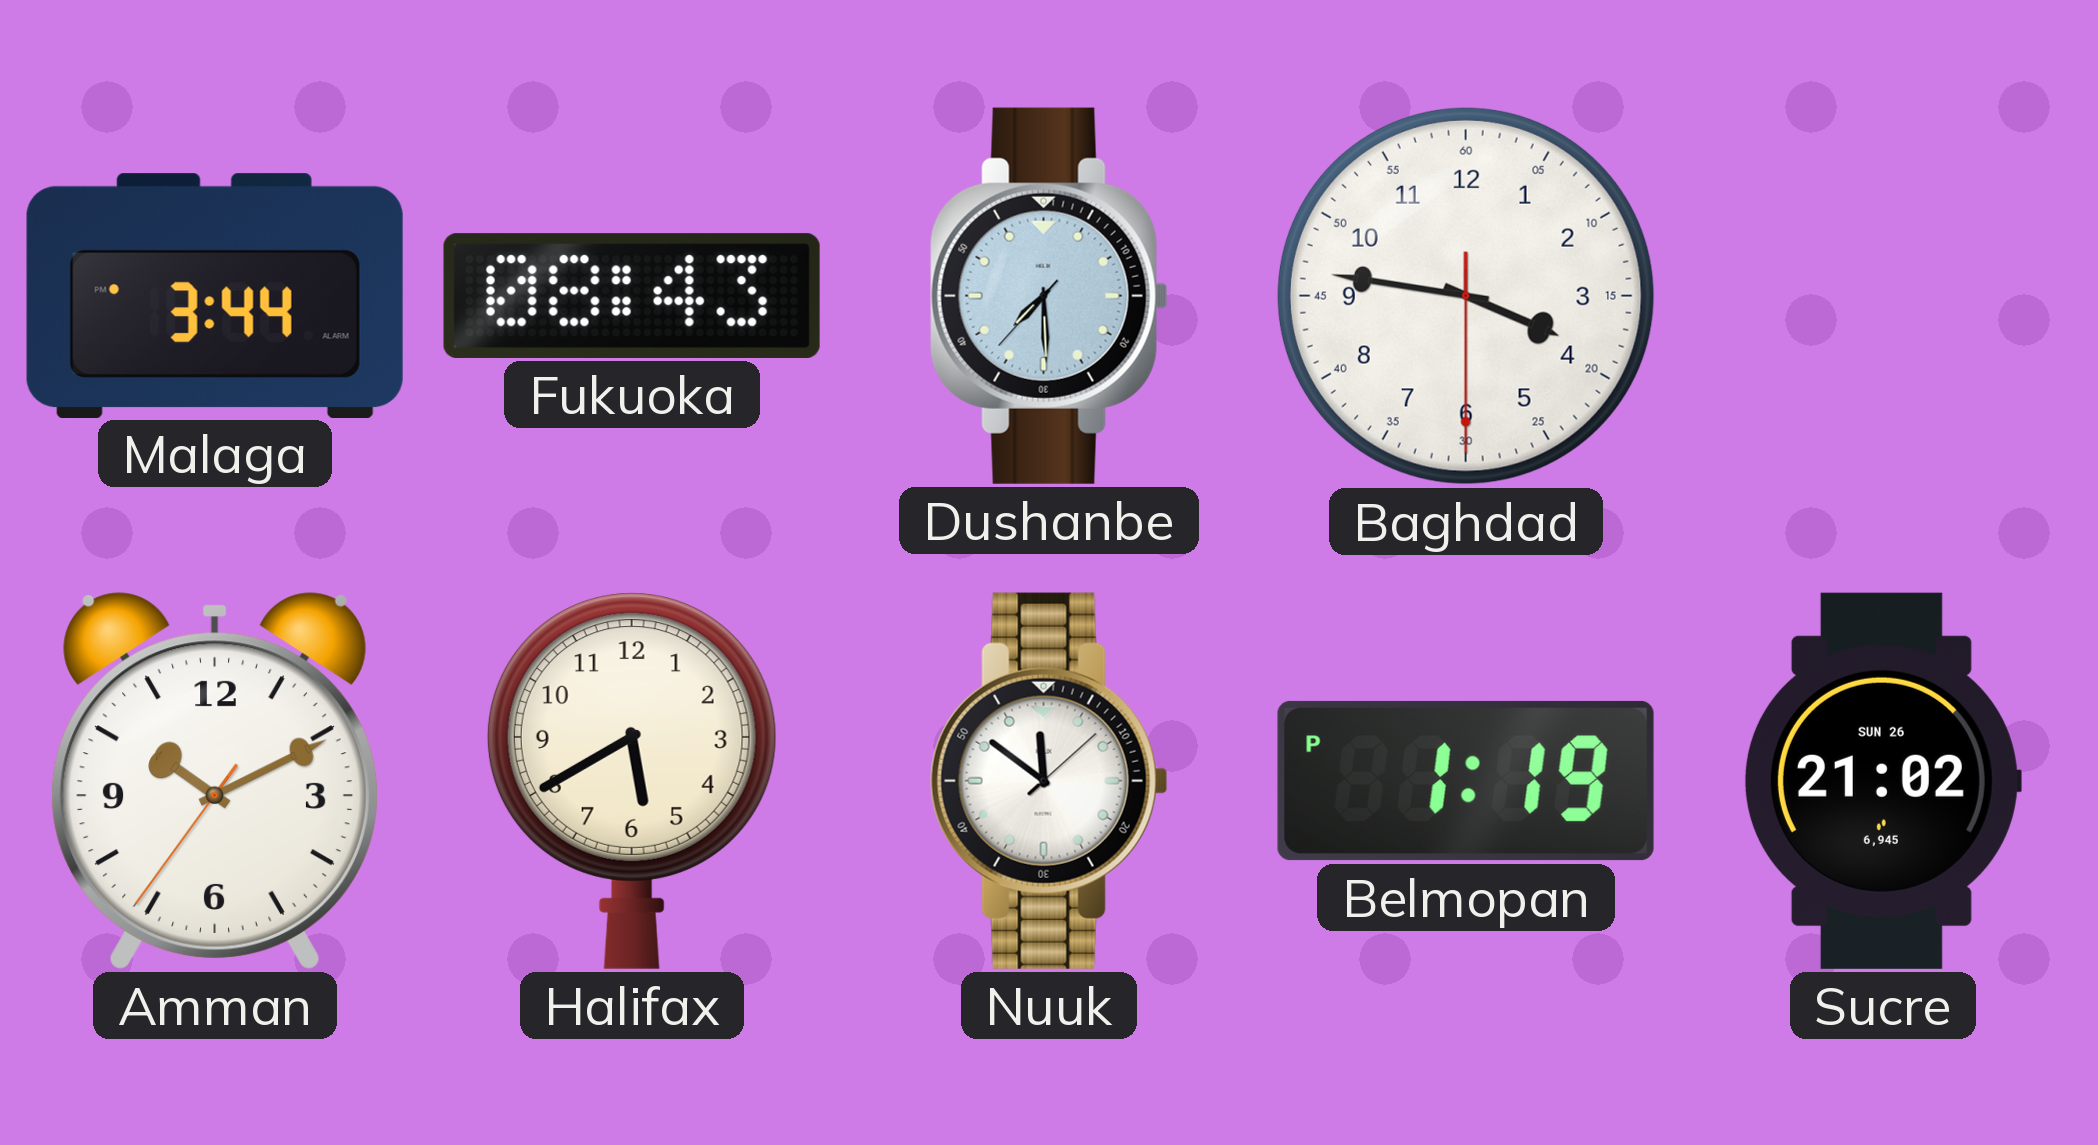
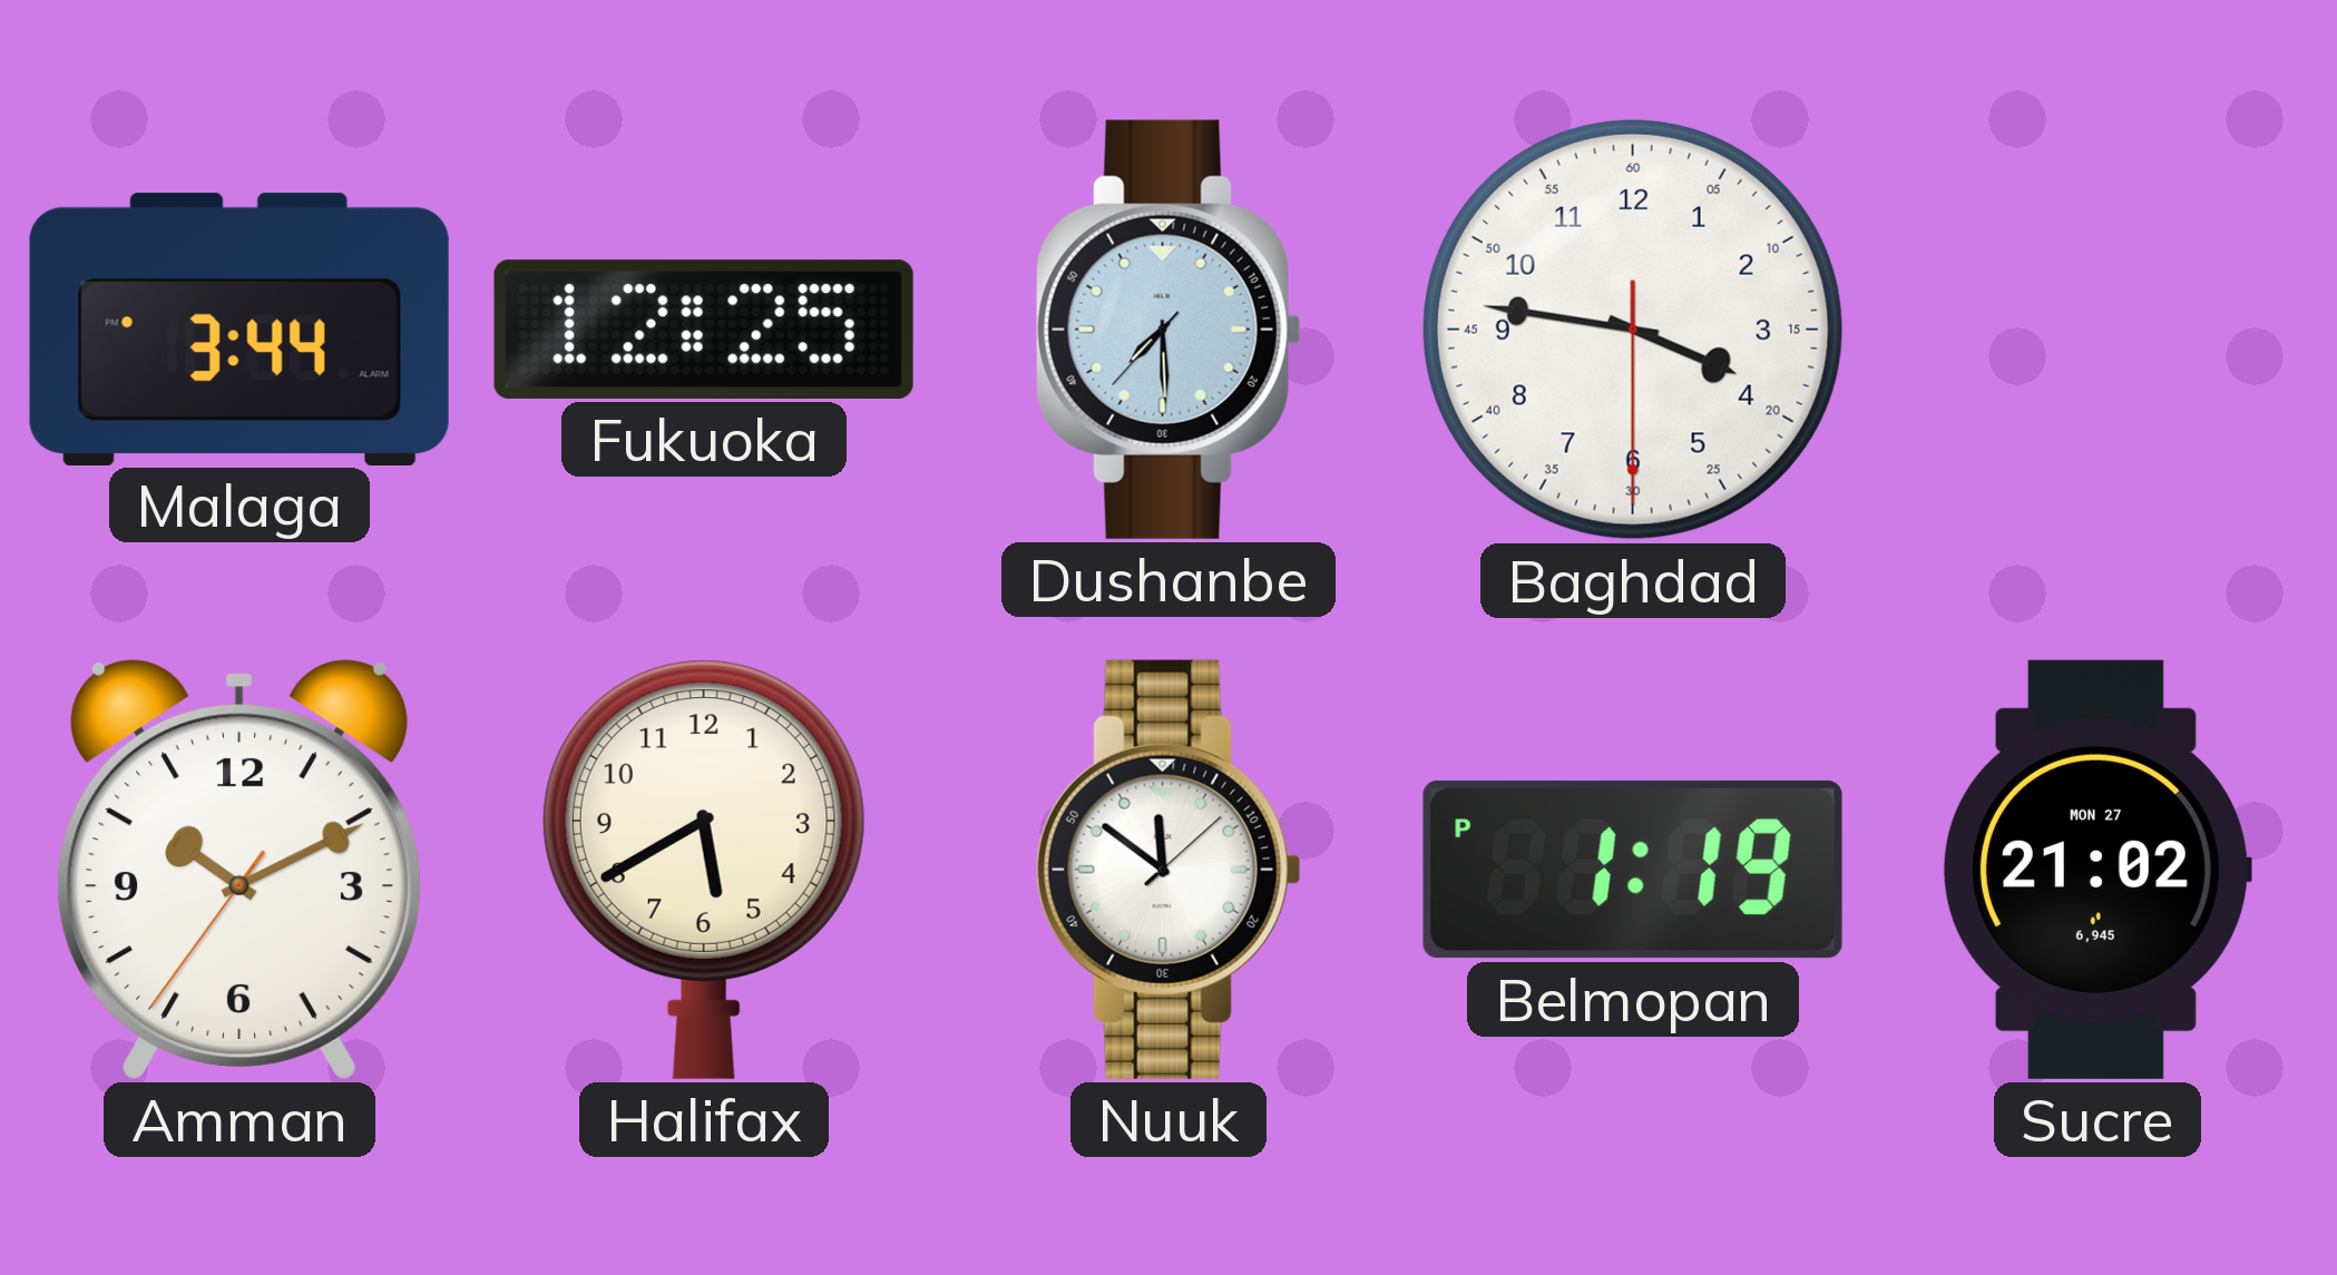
Fukuoka: 08:43 -> 12:25 (704, 330)
Sucre date: SUN 26 -> MON 27 (2096, 870)
